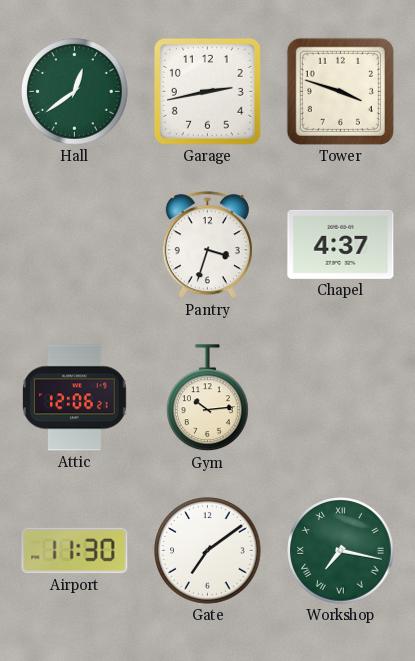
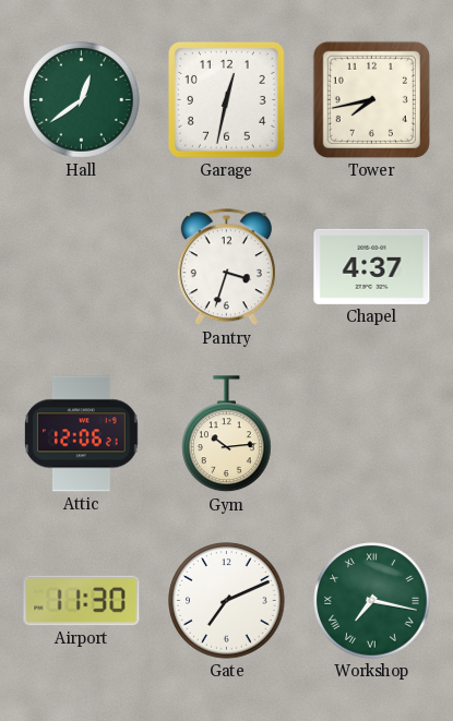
Garage: 2:43 -> 12:32 (226, 99)
Tower: 3:48 -> 7:43 (371, 99)
Gate: 7:09 -> 7:11 (227, 601)
